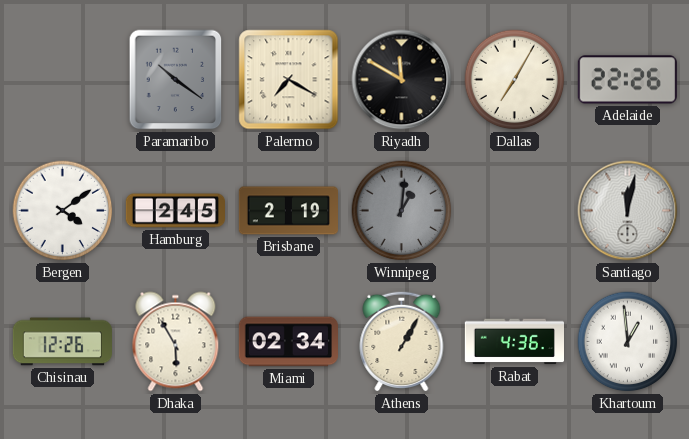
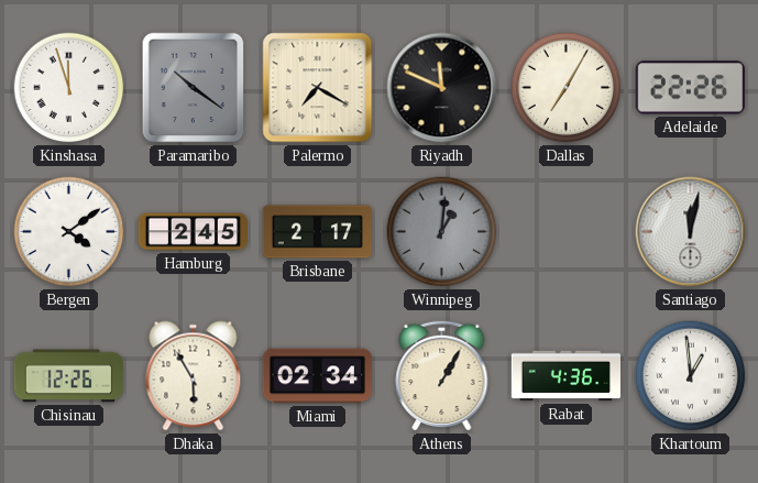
Kinshasa: none -> 11:57 (69, 88)
Riyadh: 11:50 -> 11:49 (442, 88)
Brisbane: 2:19 -> 2:17 (317, 232)
